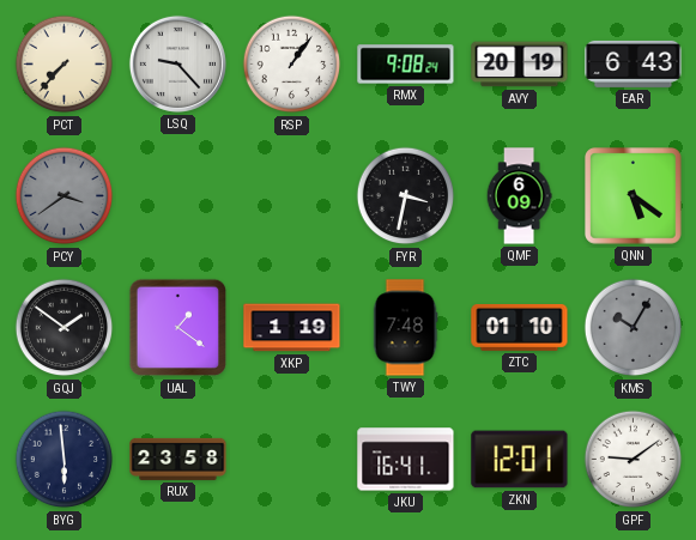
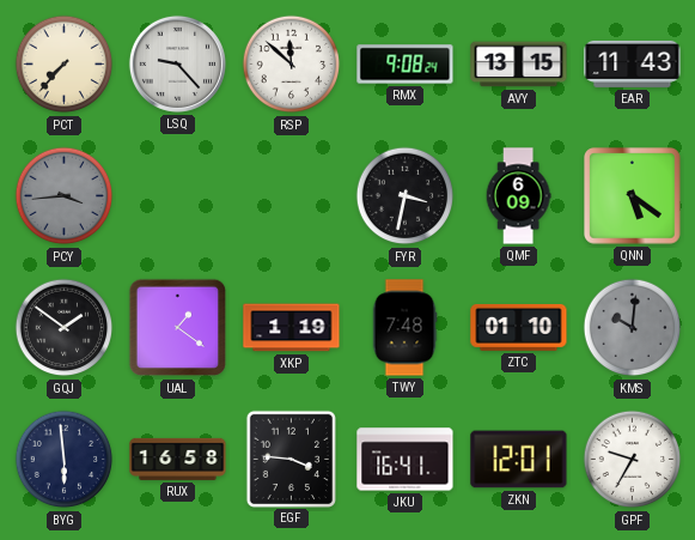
RSP: 1:06 -> 11:52 (292, 65)
AVY: 20:19 -> 13:15 (519, 65)
EAR: 6:43 -> 11:43 (633, 63)
PCY: 3:39 -> 3:44 (65, 196)
KMS: 10:05 -> 10:01 (633, 328)
RUX: 23:58 -> 16:58 (178, 459)
EGF: none -> 3:46 (291, 459)
GPF: 9:09 -> 9:35 (633, 460)
